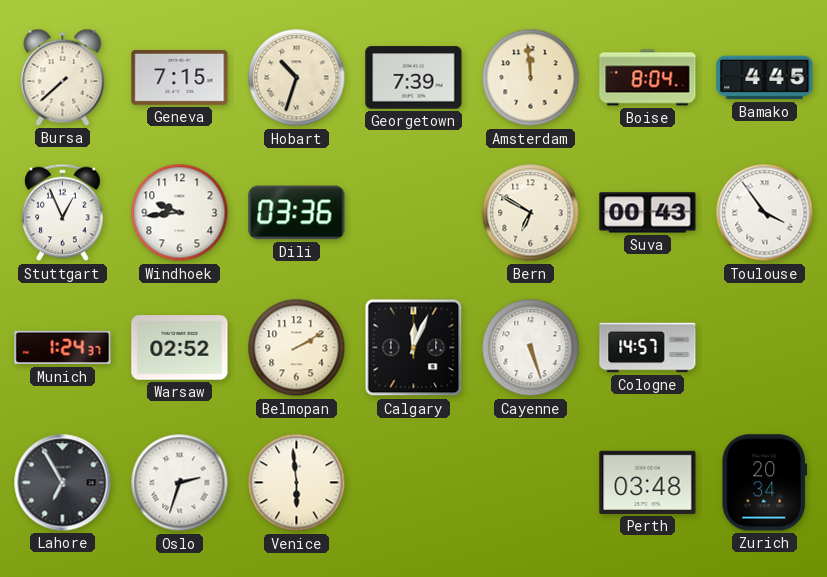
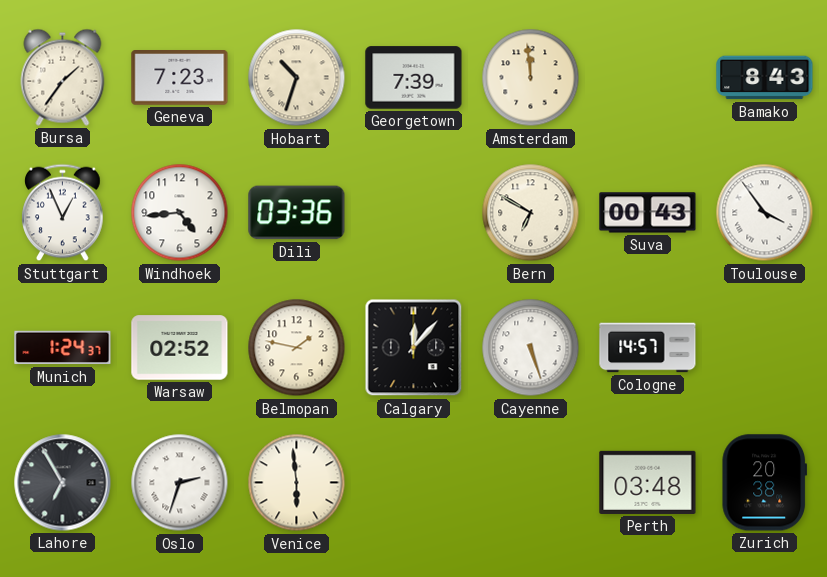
Bursa: 7:38 -> 1:36 (63, 77)
Geneva: 7:15 -> 7:23 (180, 78)
Boise: 8:04 -> none (648, 78)
Bamako: 4:45 -> 8:43 (765, 78)
Windhoek: 9:44 -> 4:44 (180, 213)
Belmopan: 2:10 -> 1:47 (297, 348)
Calgary: 12:04 -> 12:07 (414, 348)
Zurich: 20:34 -> 20:38 (765, 483)
